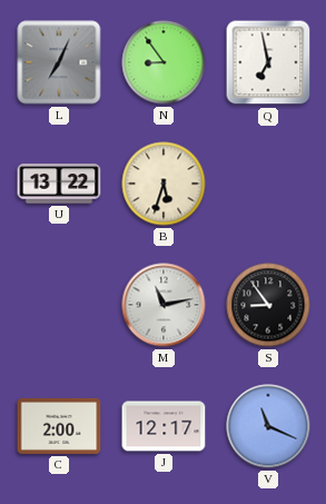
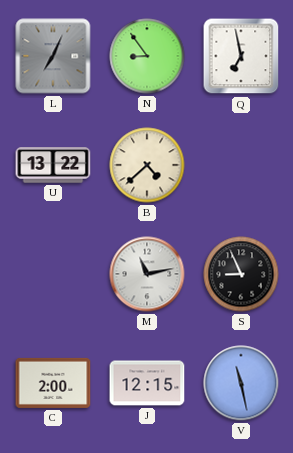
B: 5:33 -> 4:38 (147, 165)
S: 8:54 -> 8:56 (241, 274)
J: 12:17 -> 12:15 (147, 383)
V: 11:19 -> 11:28 (241, 383)
